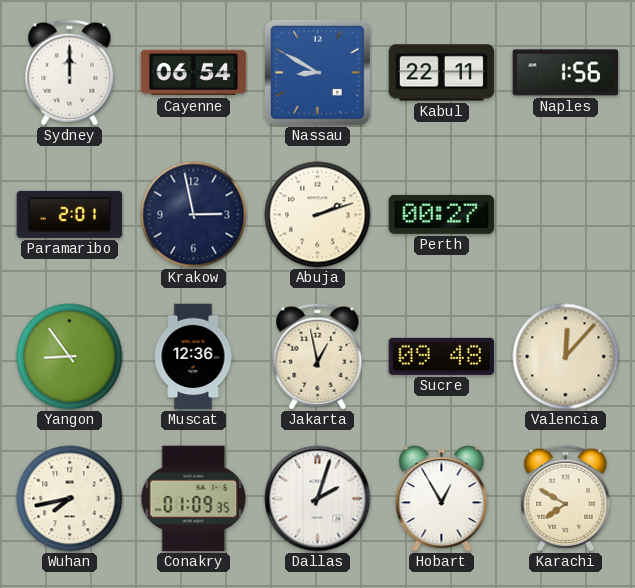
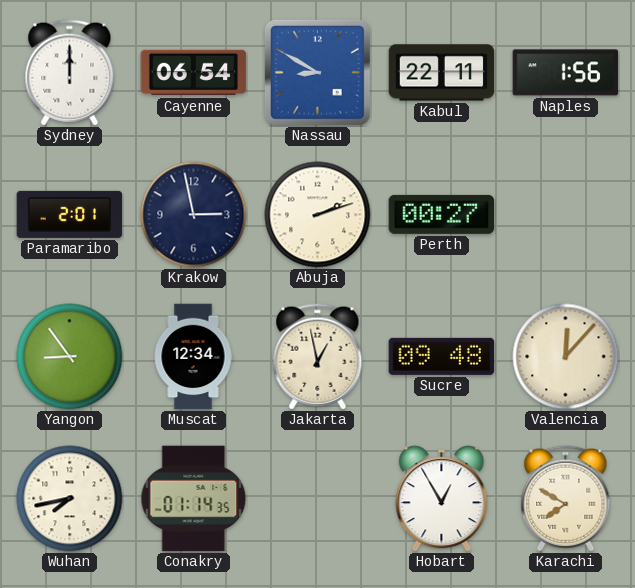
Muscat: 12:36 -> 12:34 (193, 357)
Conakry: 01:09 -> 01:14 (194, 499)
Dallas: 2:03 -> none (318, 499)
